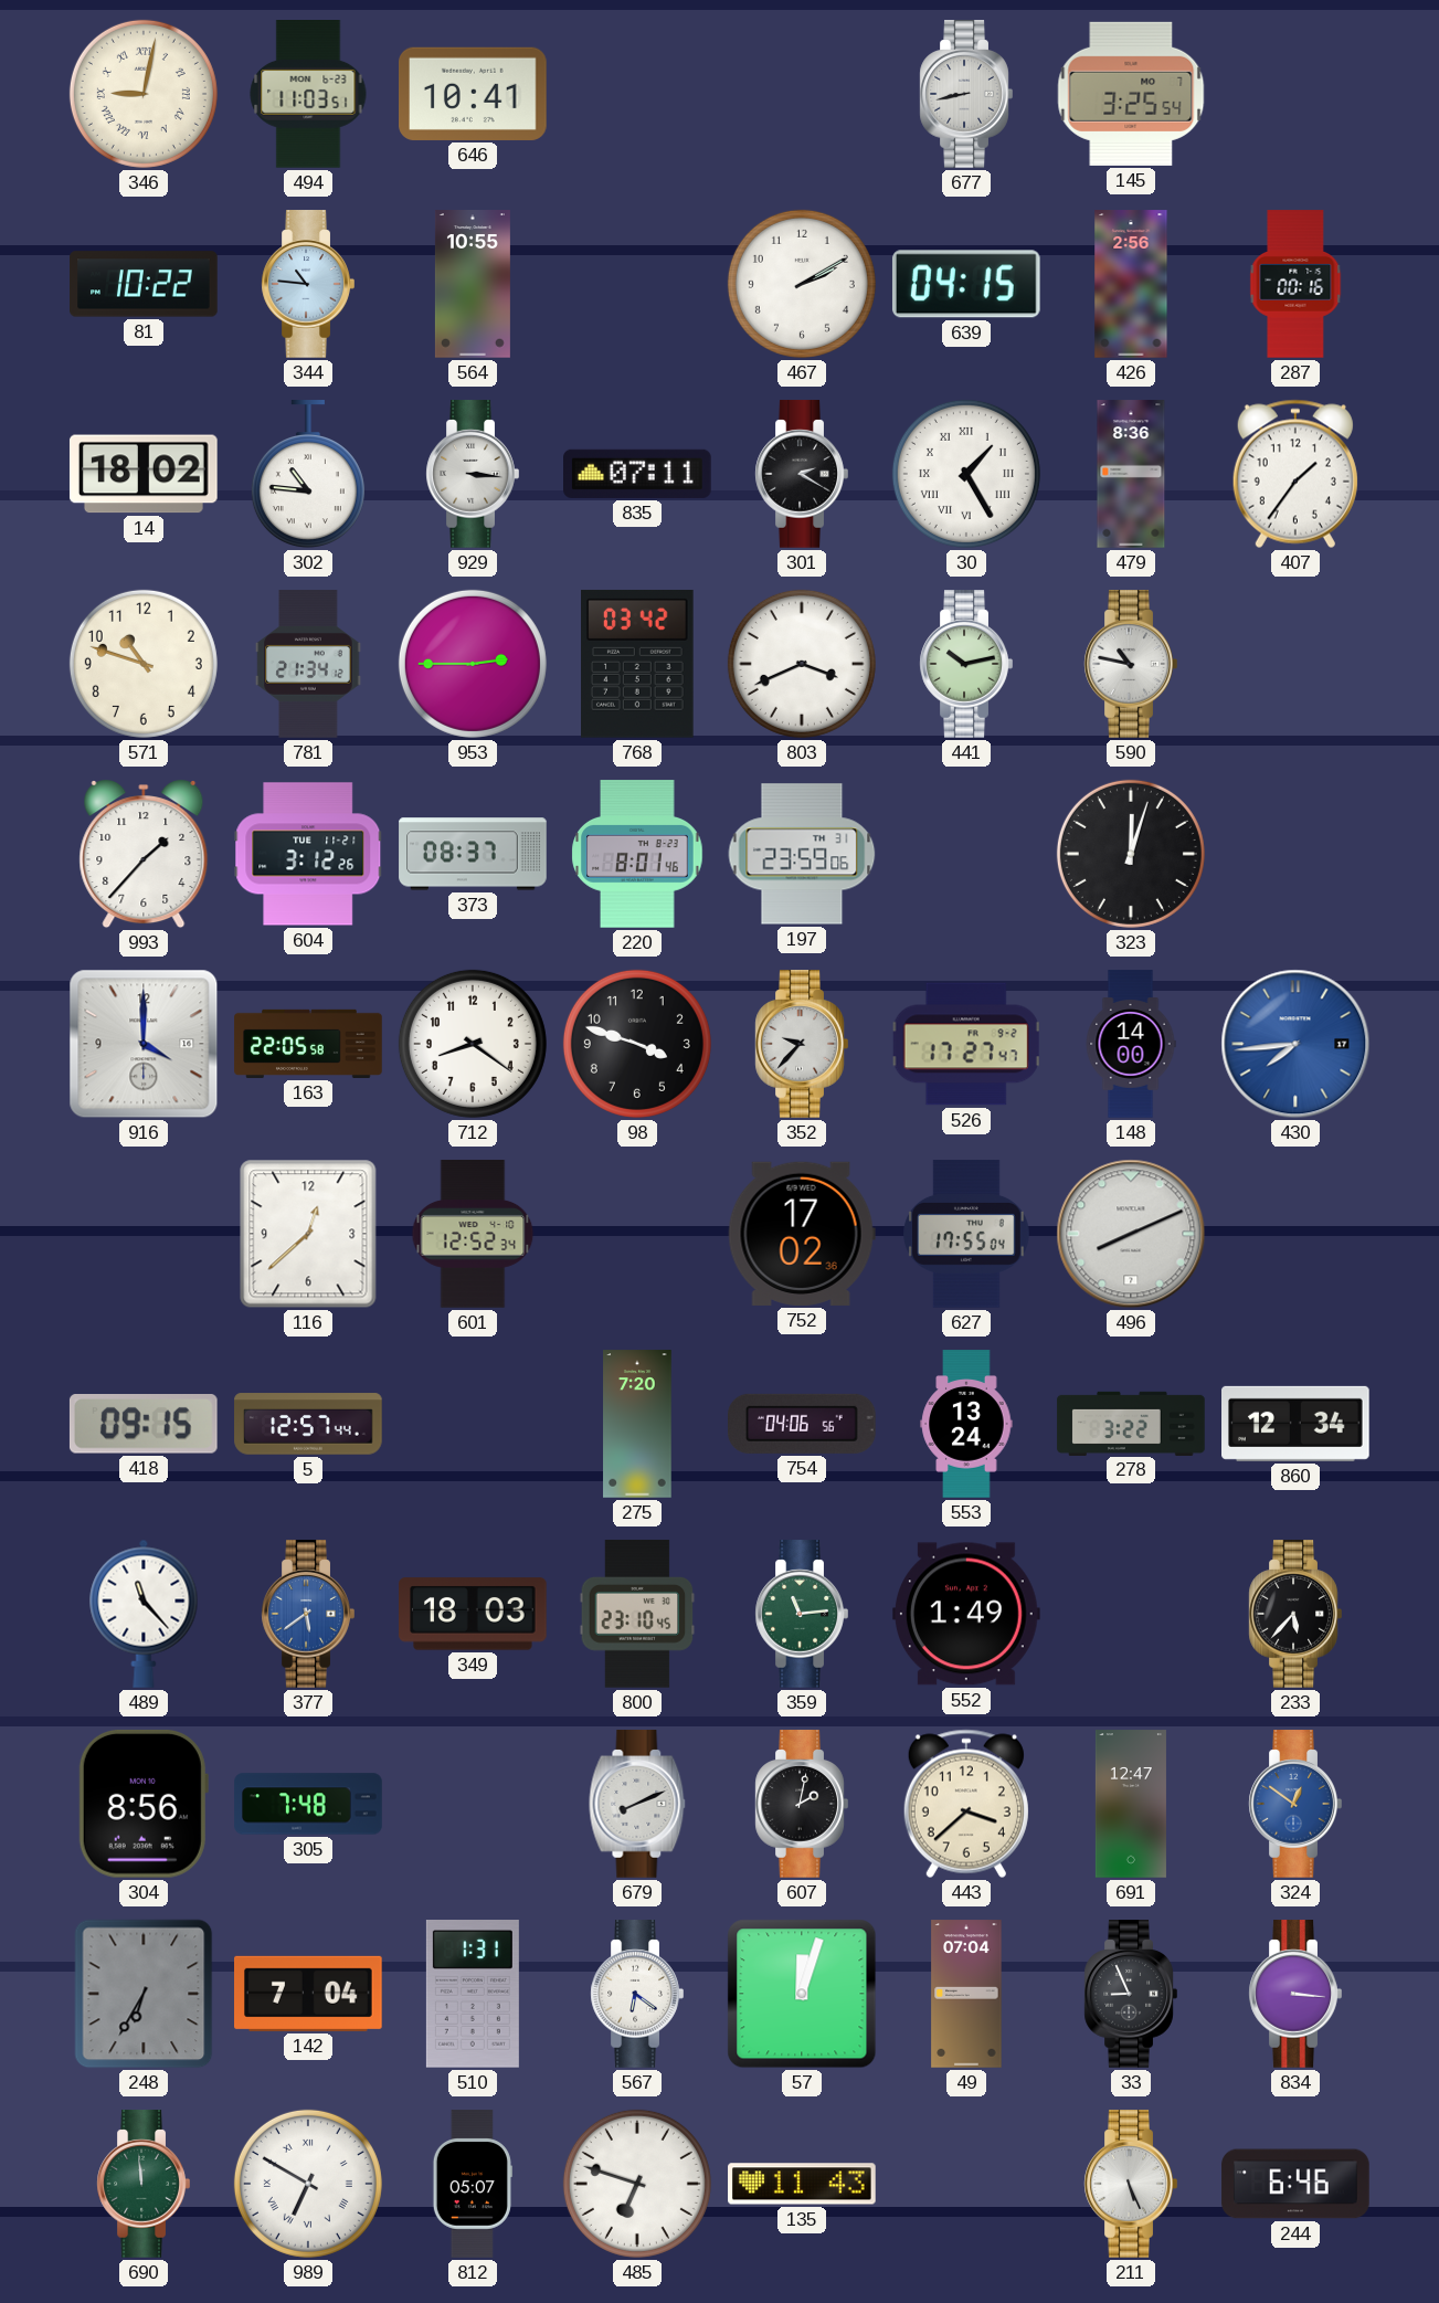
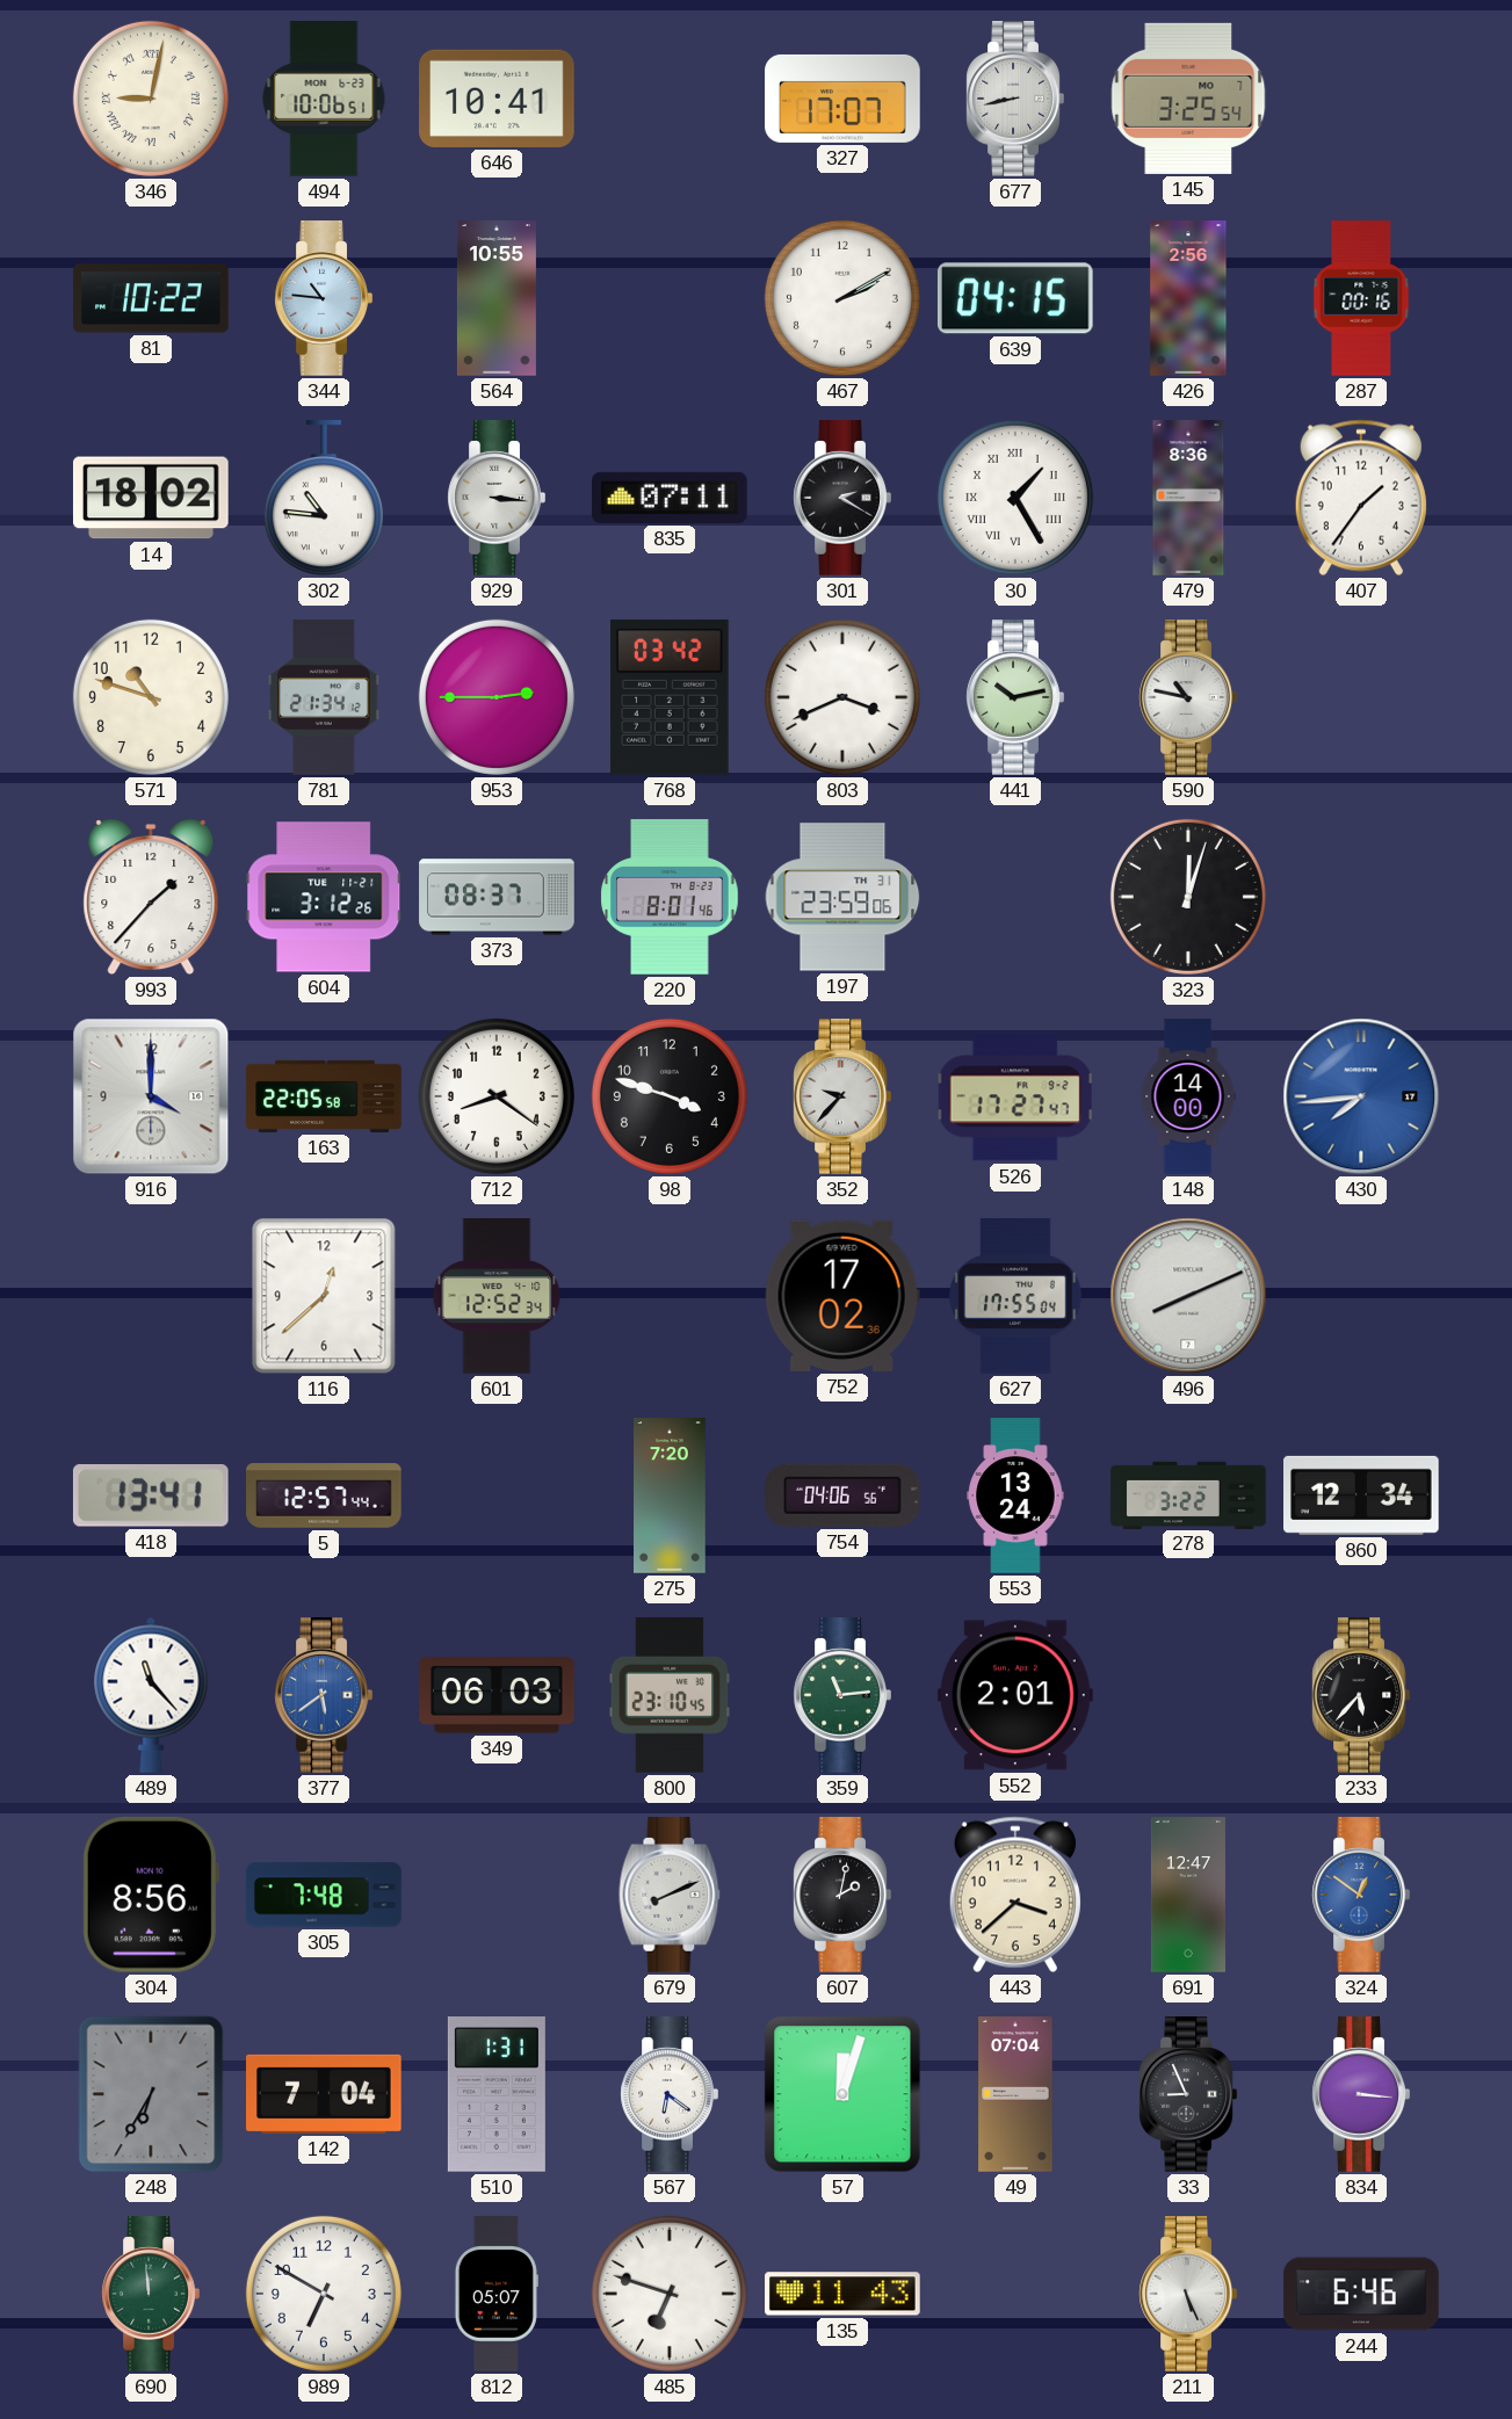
494: 11:03 -> 10:06 (324, 100)
327: none -> 17:07 (842, 99)
418: 09:15 -> 13:41 (151, 1497)
349: 18:03 -> 06:03 (498, 1695)
552: 1:49 -> 2:01 (1017, 1695)
989 numerals: Roman -> Arabic (324, 2294)
